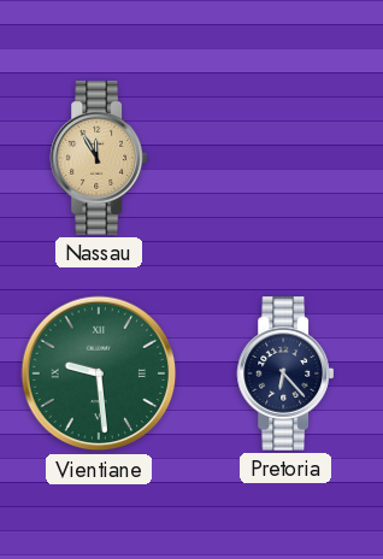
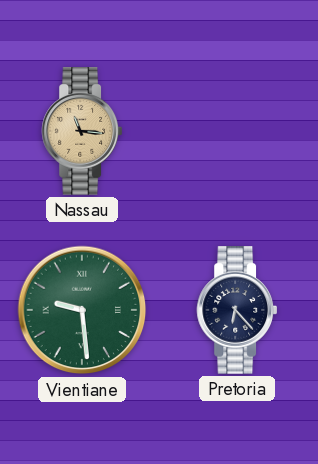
Nassau: 11:55 -> 11:16 (81, 131)
